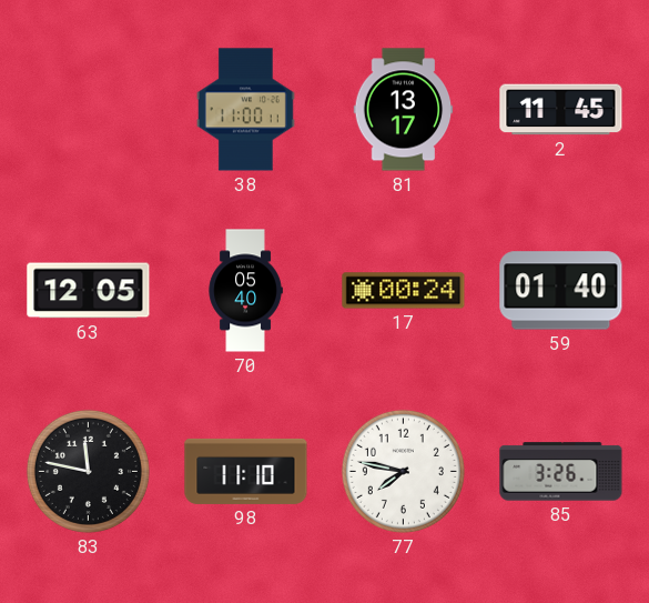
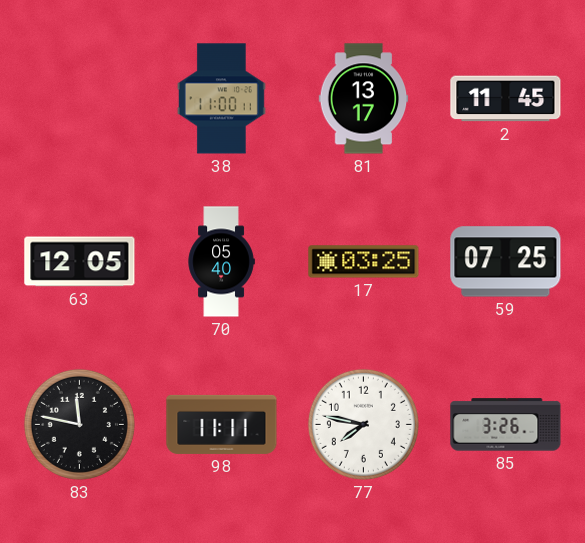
17: 00:24 -> 03:25 (364, 262)
59: 01:40 -> 07:25 (506, 262)
98: 11:10 -> 11:11 (222, 424)
